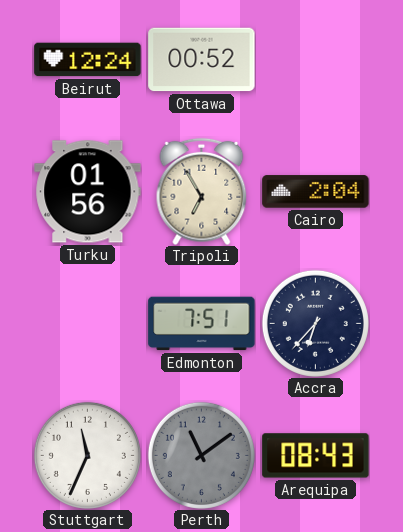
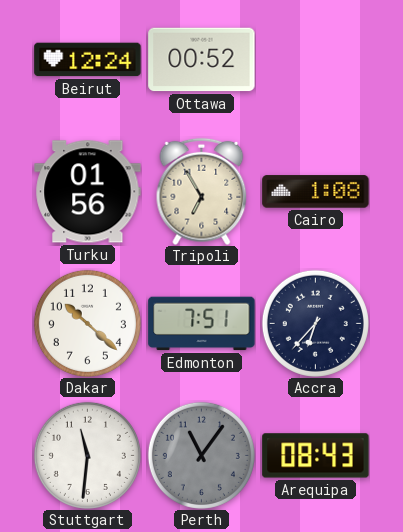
Cairo: 2:04 -> 1:08 (316, 192)
Dakar: none -> 10:22 (87, 323)
Stuttgart: 11:34 -> 11:31 (87, 455)
Perth: 11:09 -> 11:06 (201, 455)
